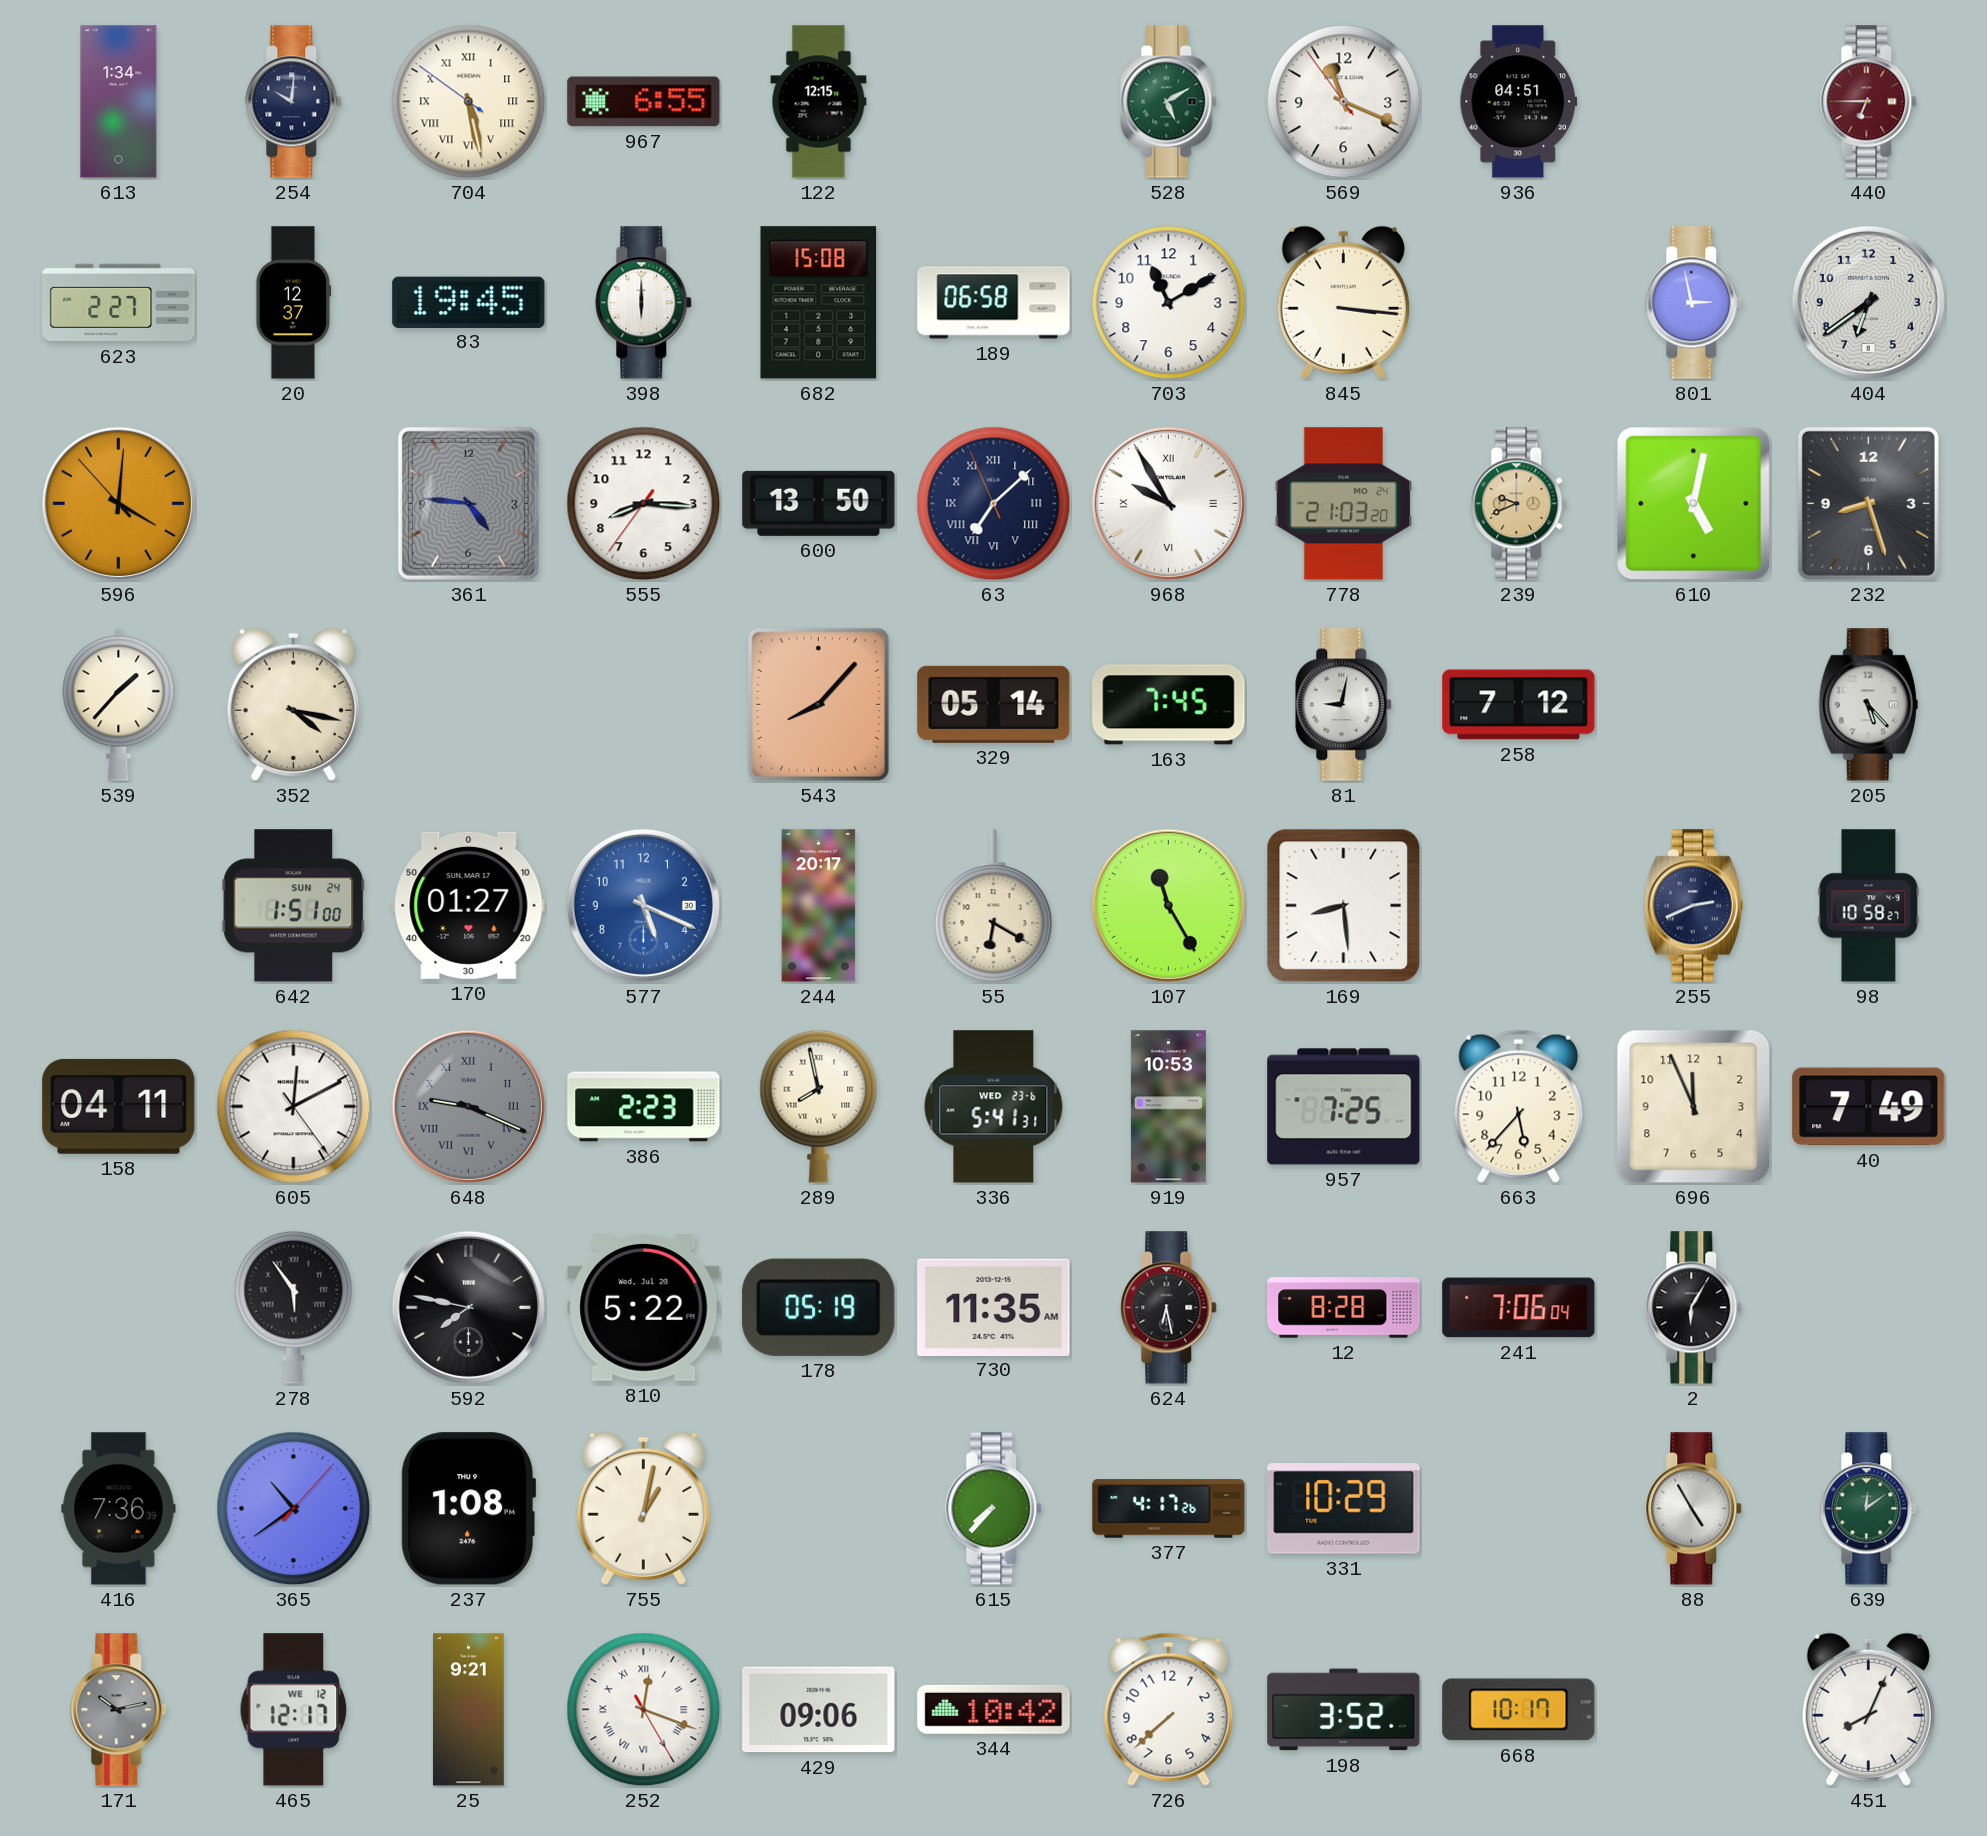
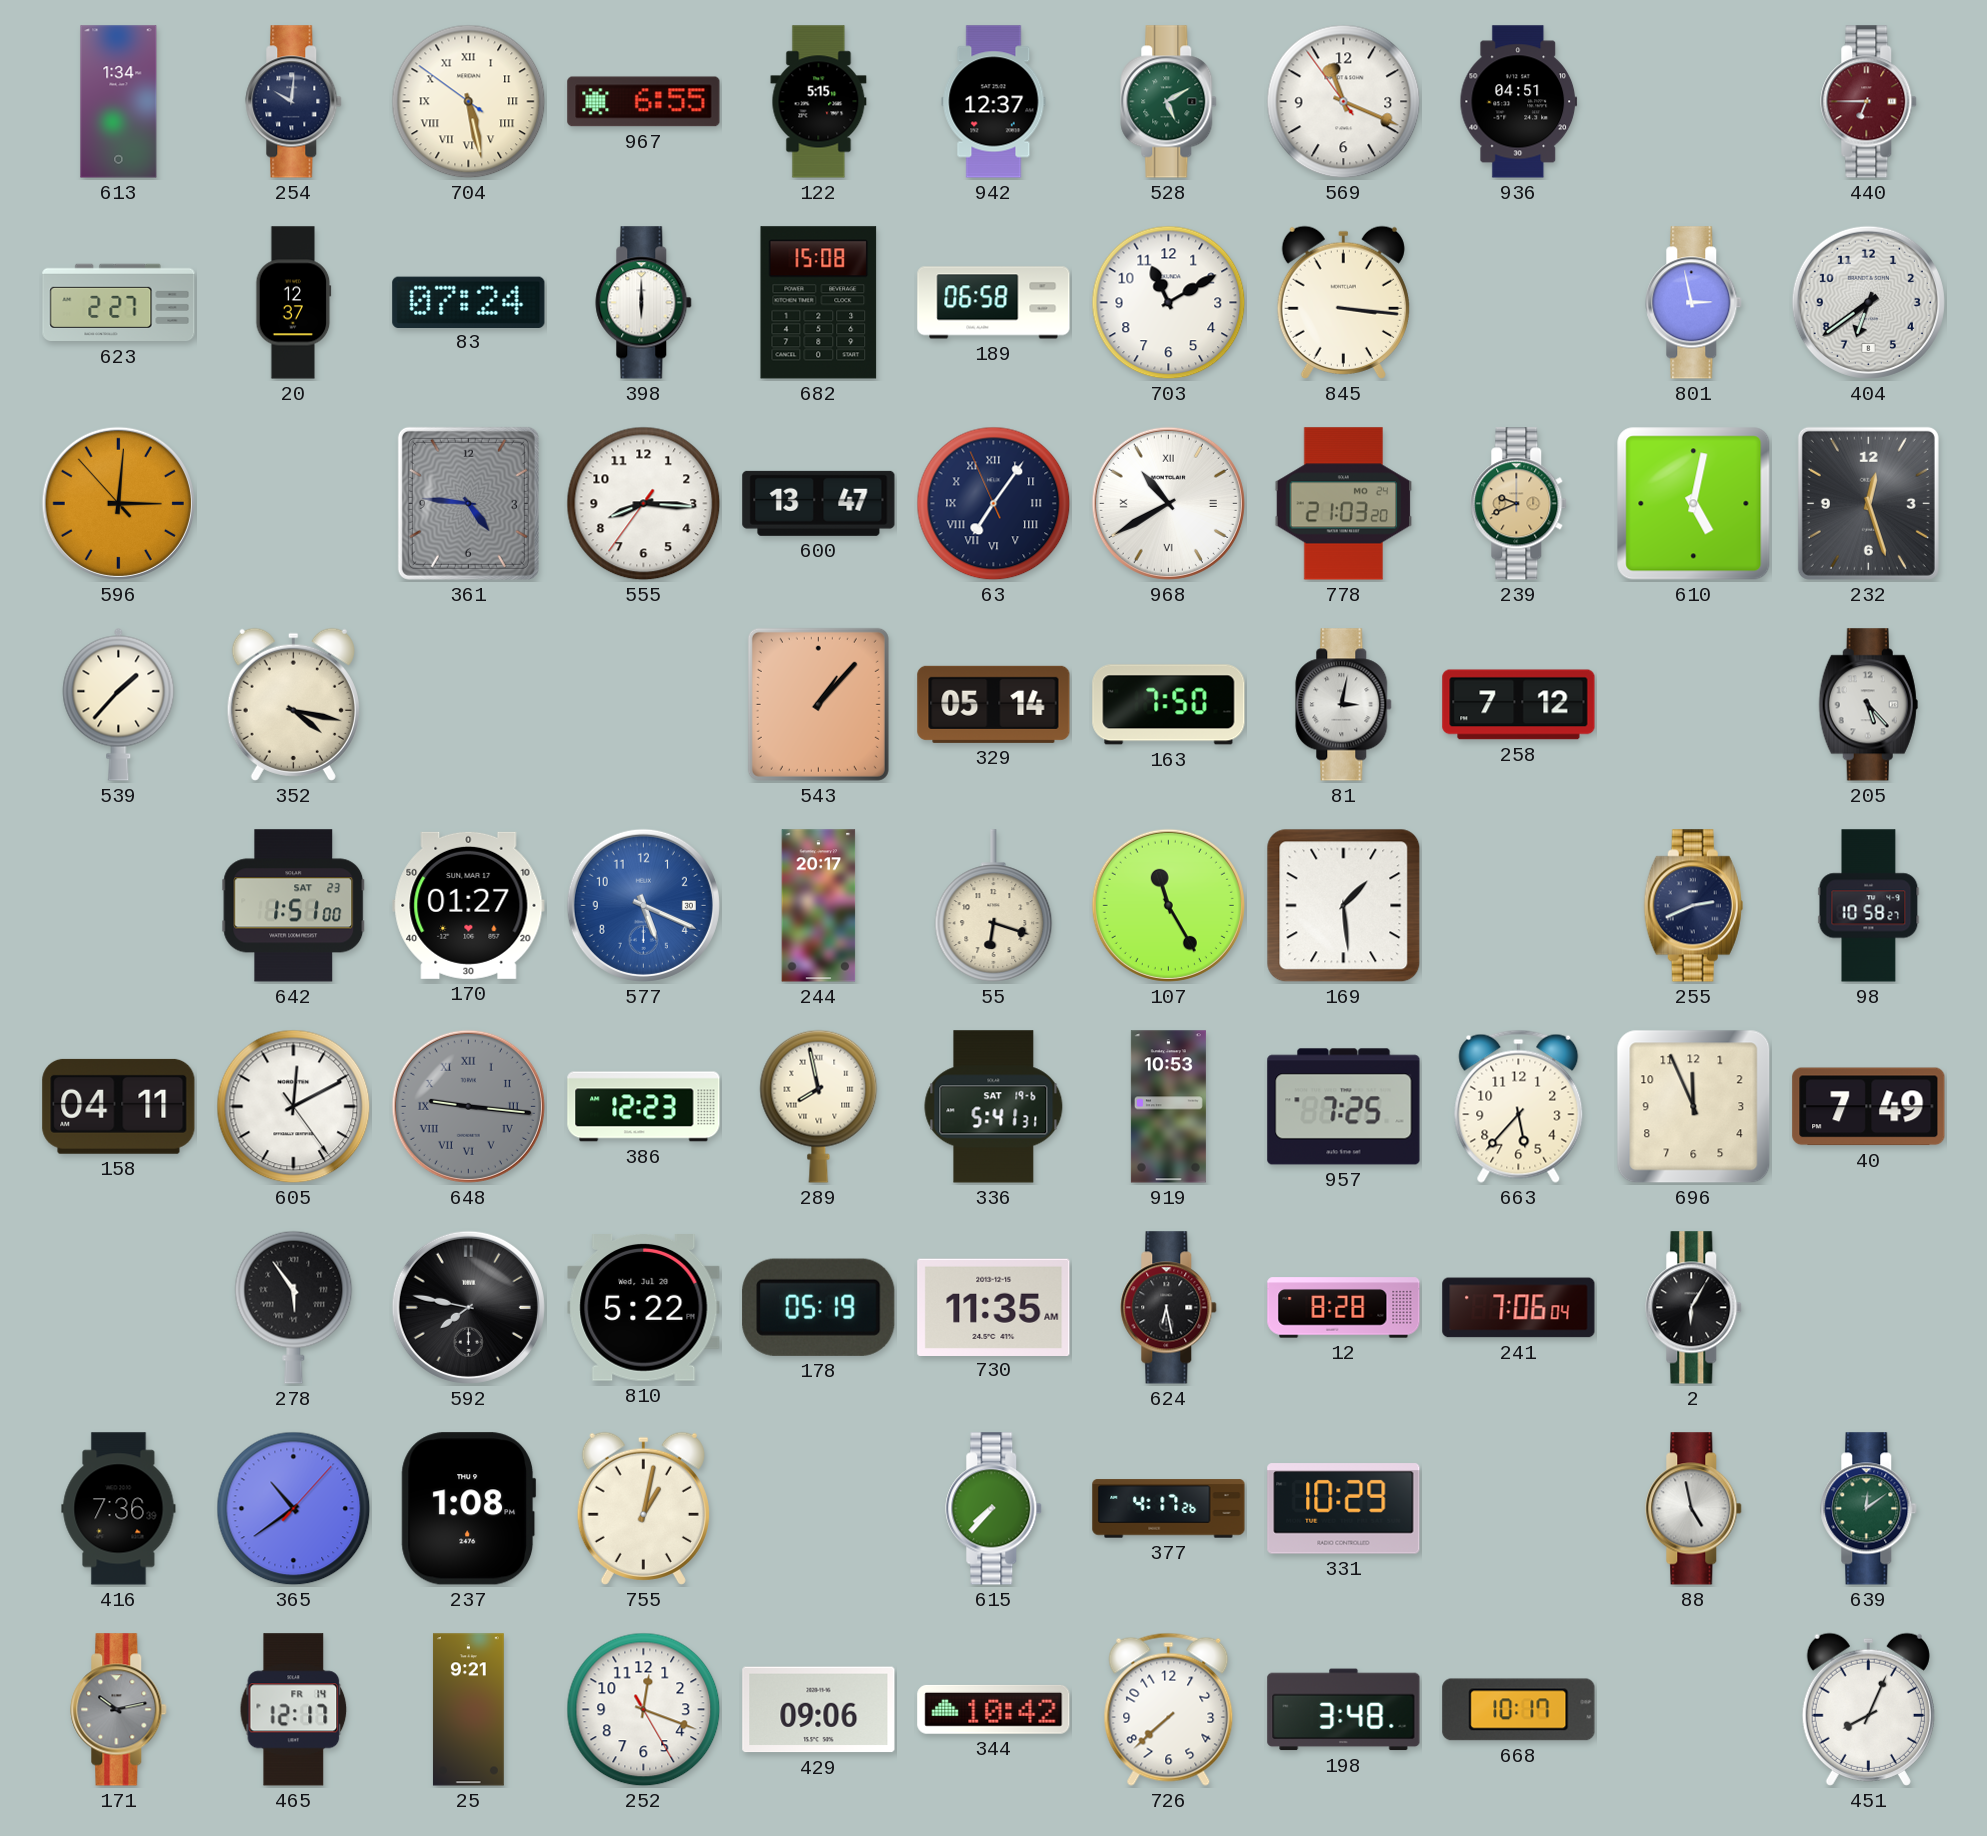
122: 12:15 -> 5:15 (819, 102)
942: none -> 12:37 (994, 102)
83: 19:45 -> 07:24 (469, 302)
596: 4:00 -> 3:00 (118, 503)
600: 13:50 -> 13:47 (819, 503)
63: 7:07 -> 7:05 (994, 504)
968: 9:55 -> 10:40 (1168, 503)
232: 8:27 -> 12:27 (1868, 503)
543: 8:07 -> 1:07 (818, 704)
163: 7:45 -> 7:50 (1169, 705)
81: 9:02 -> 3:02 (1344, 705)
642 date: SUN 24 -> SAT 23 (294, 906)
55: 6:20 -> 6:18 (994, 906)
169: 8:29 -> 1:29 (1344, 906)
648: 9:19 -> 9:16 (468, 1106)
386: 2:23 -> 12:23 (644, 1107)
336 date: WED 23-6 -> SAT 19-6 (994, 1107)
88: 4:55 -> 4:58 (1694, 1509)
465 date: WE 12 -> FR 14 (294, 1710)
252 numerals: Roman -> Arabic (644, 1710)
198: 3:52 -> 3:48 (1344, 1710)
